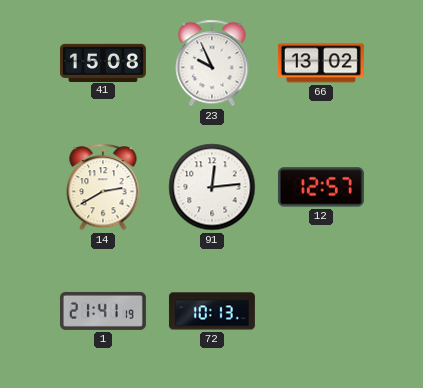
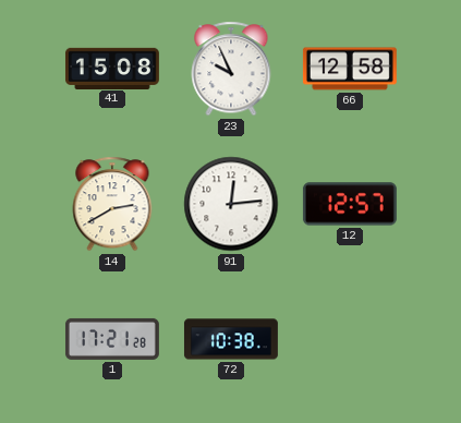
66: 13:02 -> 12:58 (350, 69)
1: 21:41 -> 17:21 (112, 339)
72: 10:13 -> 10:38 (231, 339)
